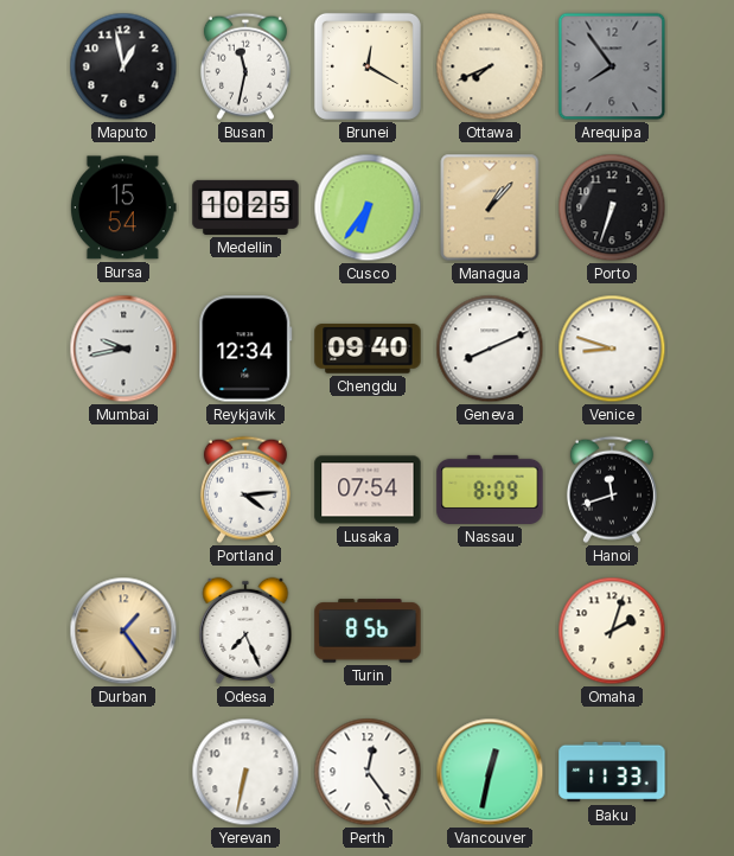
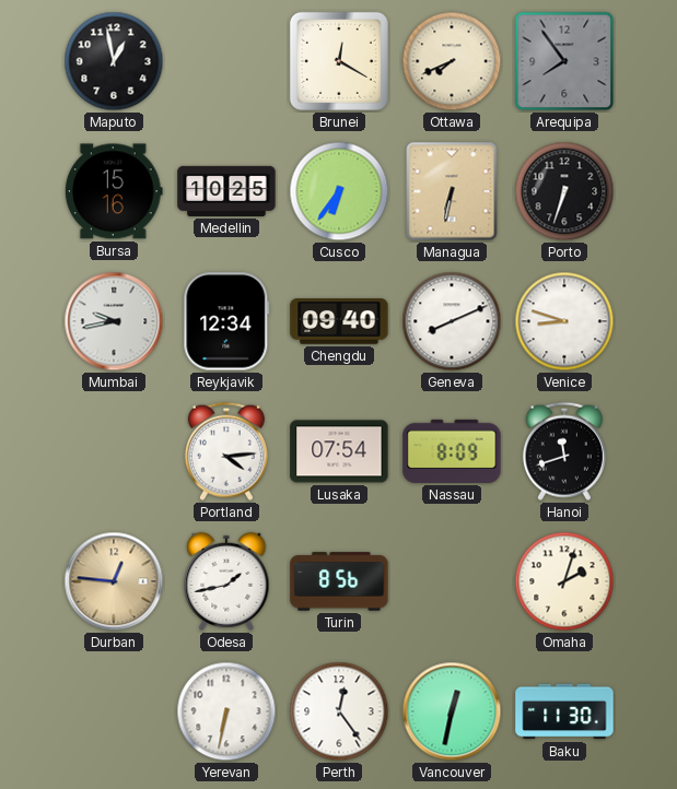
Busan: 11:32 -> none (245, 66)
Bursa: 15:54 -> 15:16 (114, 191)
Managua: 1:07 -> 6:32 (452, 191)
Durban: 1:24 -> 12:46 (114, 581)
Odesa: 7:26 -> 1:43 (226, 581)
Baku: 11:33 -> 11:30 (564, 711)
